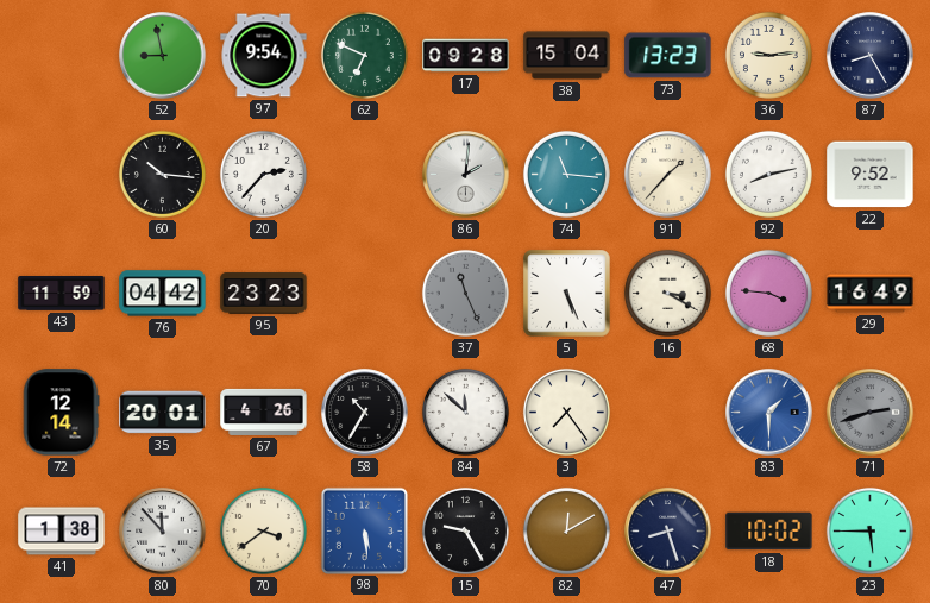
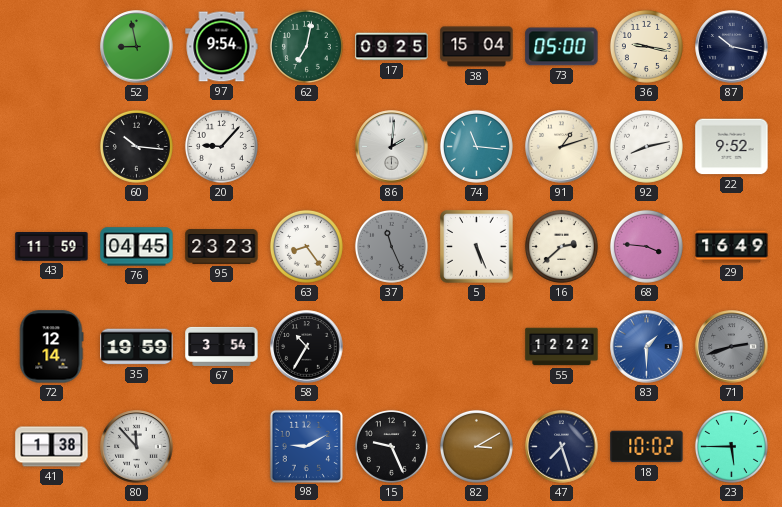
62: 6:49 -> 7:02 (306, 46)
17: 09:28 -> 09:25 (392, 47)
73: 13:23 -> 05:00 (562, 47)
36: 9:14 -> 9:17 (646, 46)
87: 8:25 -> 10:17 (732, 47)
20: 2:37 -> 9:07 (221, 146)
91: 1:37 -> 1:12 (562, 147)
76: 04:42 -> 04:45 (137, 247)
63: none -> 8:24 (306, 246)
16: 3:20 -> 2:38 (561, 246)
35: 20:01 -> 19:59 (137, 347)
67: 4:26 -> 3:54 (222, 346)
84: 11:52 -> none (465, 412)
3: 7:24 -> none (566, 412)
55: none -> 12:22 (562, 347)
70: 3:39 -> none (263, 530)
98: 5:29 -> 9:10 (306, 446)
15: 9:25 -> 9:26 (391, 446)
82: 12:10 -> 3:10 (476, 446)
47: 8:27 -> 7:27 (562, 447)
